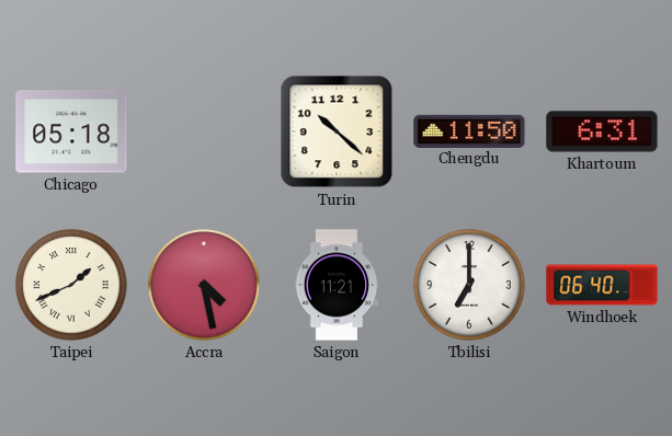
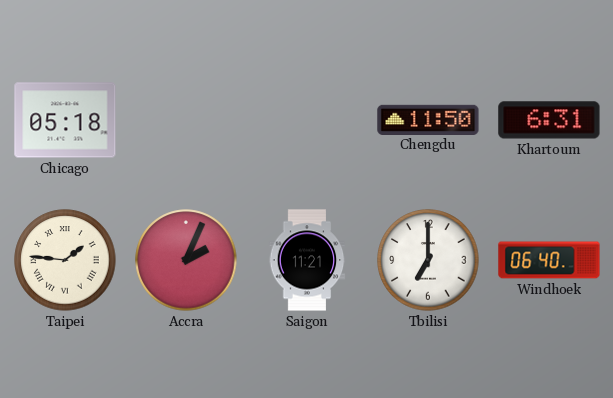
Turin: 10:22 -> none (337, 131)
Taipei: 1:41 -> 1:46 (65, 260)
Accra: 4:28 -> 2:04 (186, 260)
